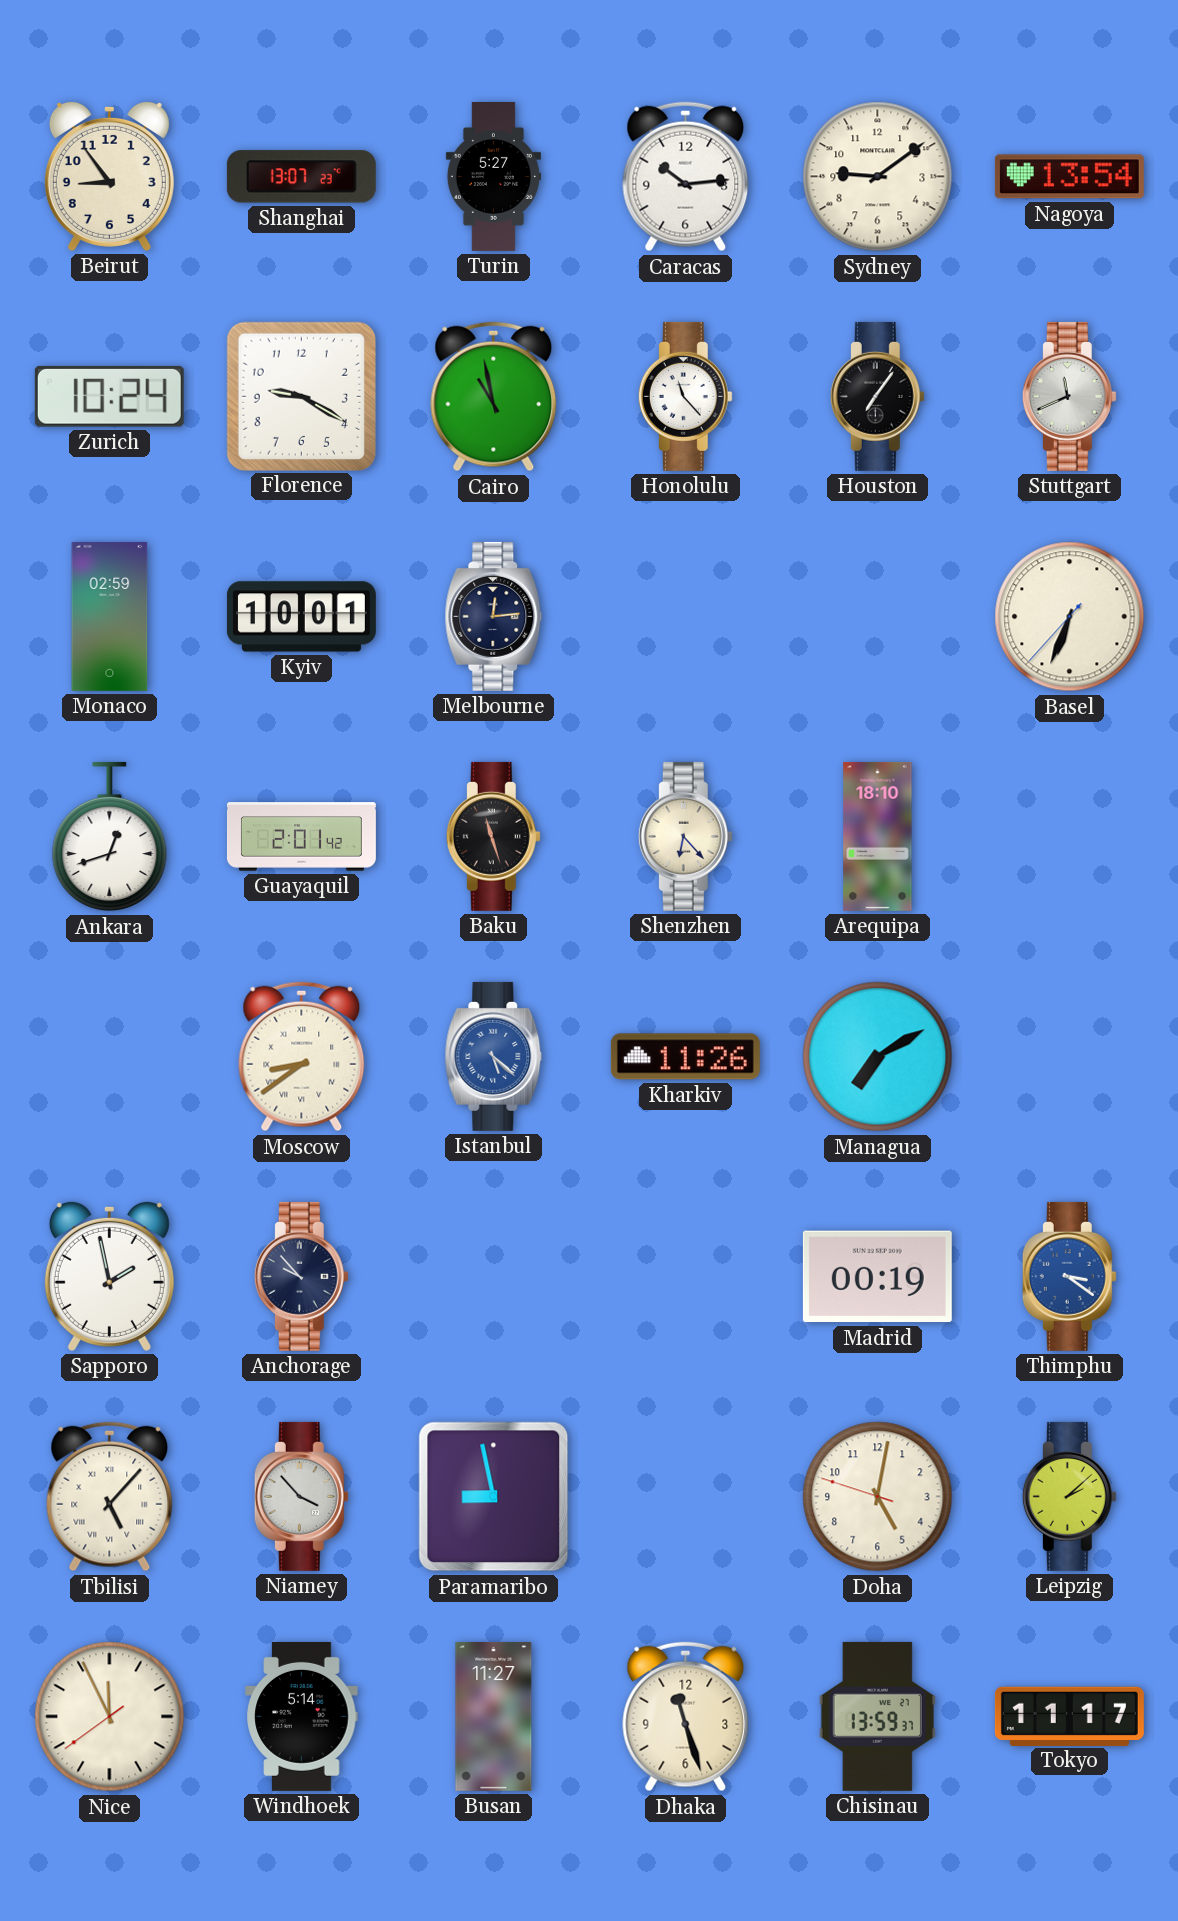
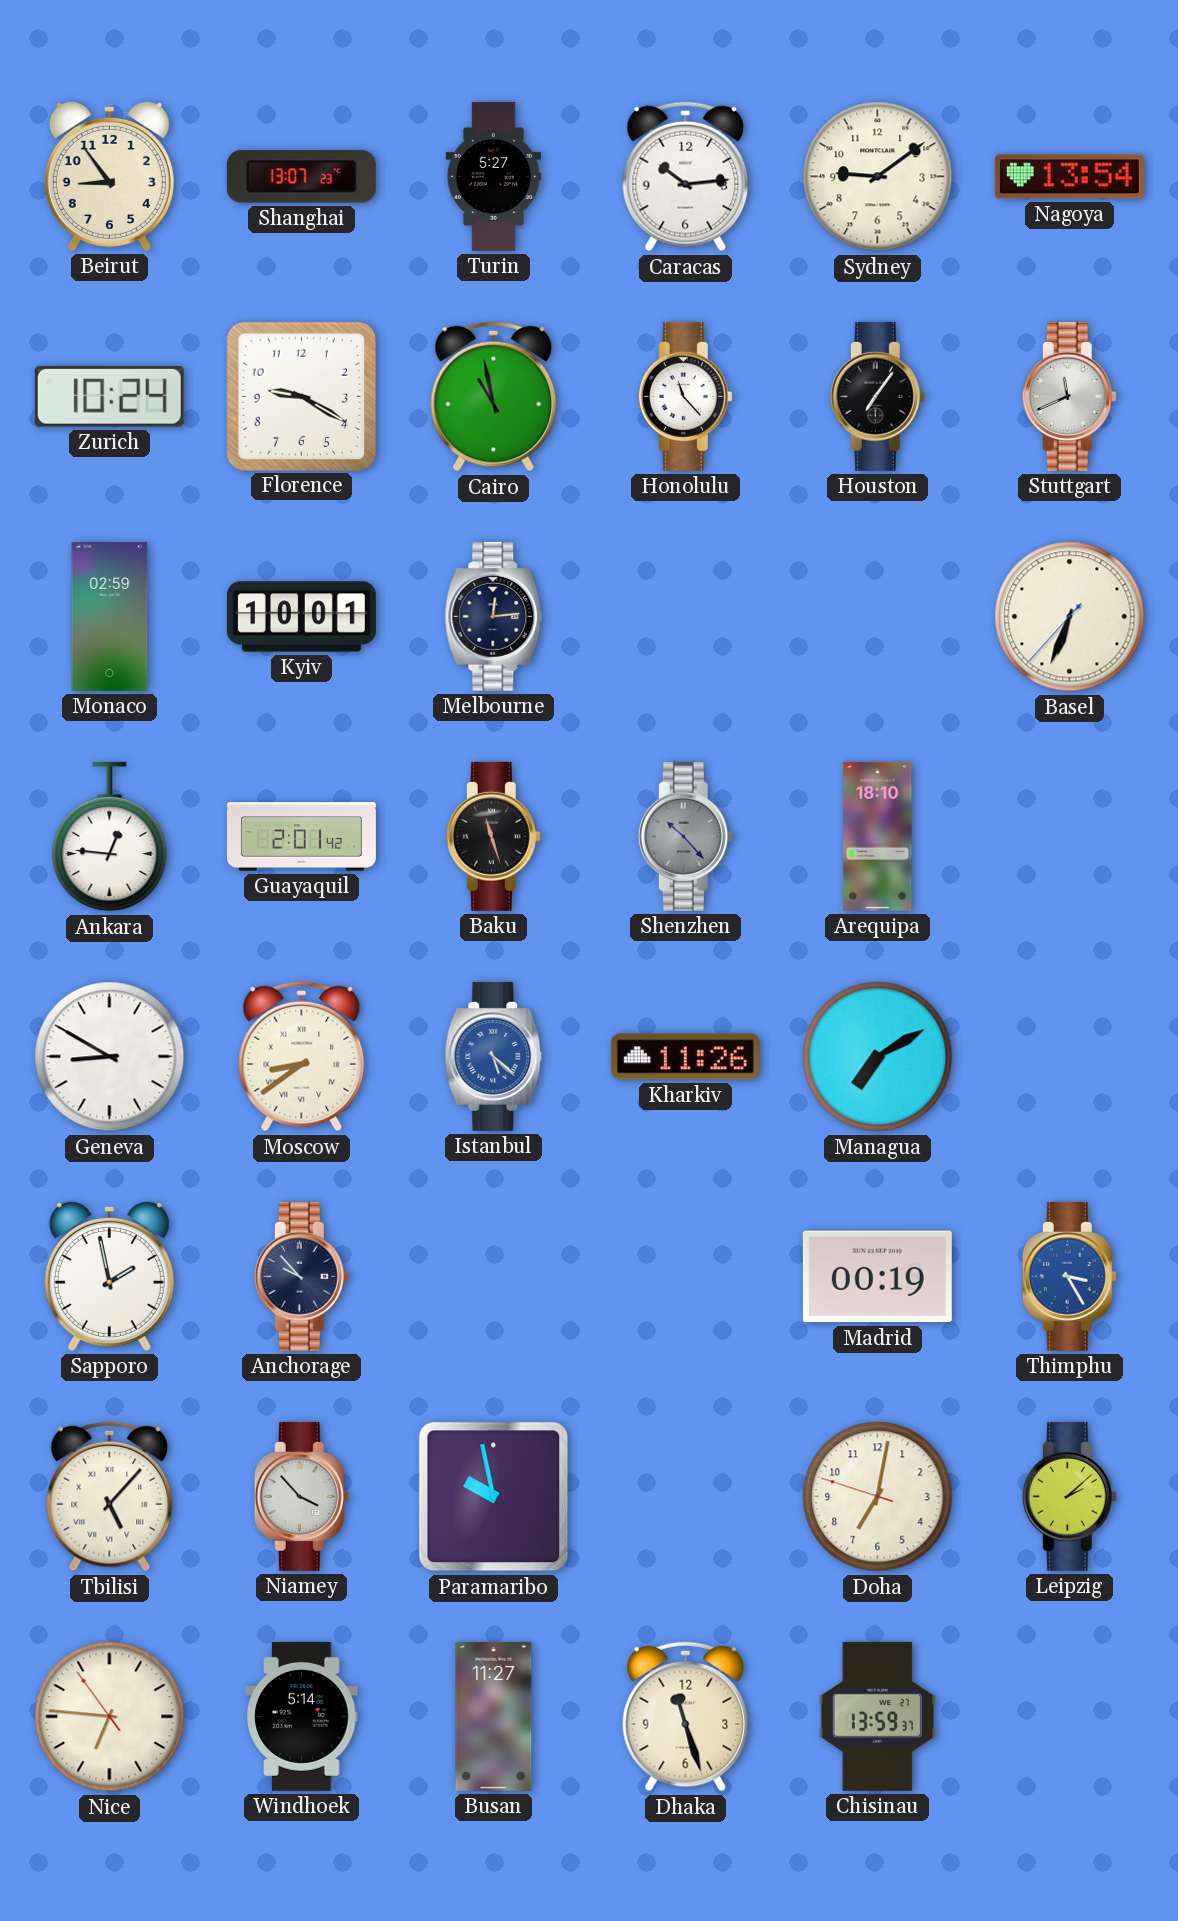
Ankara: 12:42 -> 12:46 (110, 837)
Shenzhen: 6:23 -> 10:23 (685, 836)
Shenzhen dial: cream -> grey (685, 836)
Geneva: none -> 8:50 (110, 1057)
Thimphu: 3:21 -> 3:25 (1069, 1276)
Paramaribo: 8:58 -> 9:58 (494, 1497)
Doha: 5:01 -> 7:01 (878, 1497)
Nice: 11:55 -> 6:45 (110, 1717)
Tokyo: 11:17 -> none (1069, 1716)
